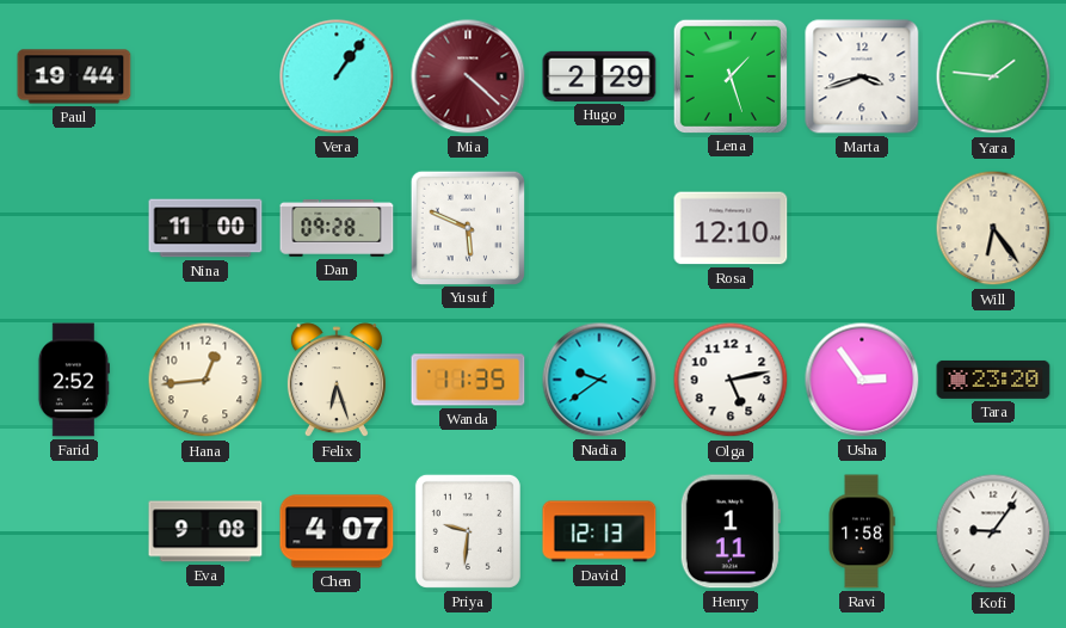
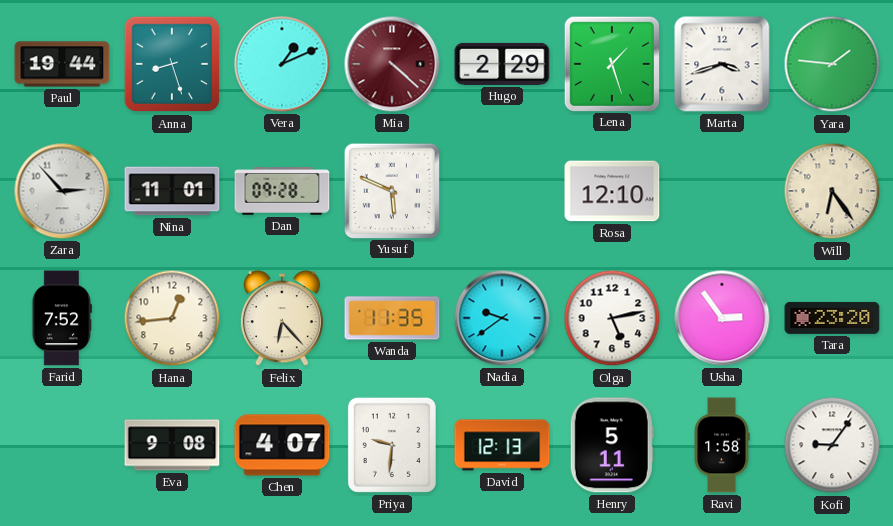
Anna: none -> 8:27 (172, 64)
Vera: 1:06 -> 1:11 (282, 64)
Zara: none -> 2:53 (62, 191)
Nina: 11:00 -> 11:01 (172, 191)
Farid: 2:52 -> 7:52 (62, 318)
Felix: 6:27 -> 6:23 (282, 319)
Henry: 1:11 -> 5:11 (612, 445)
